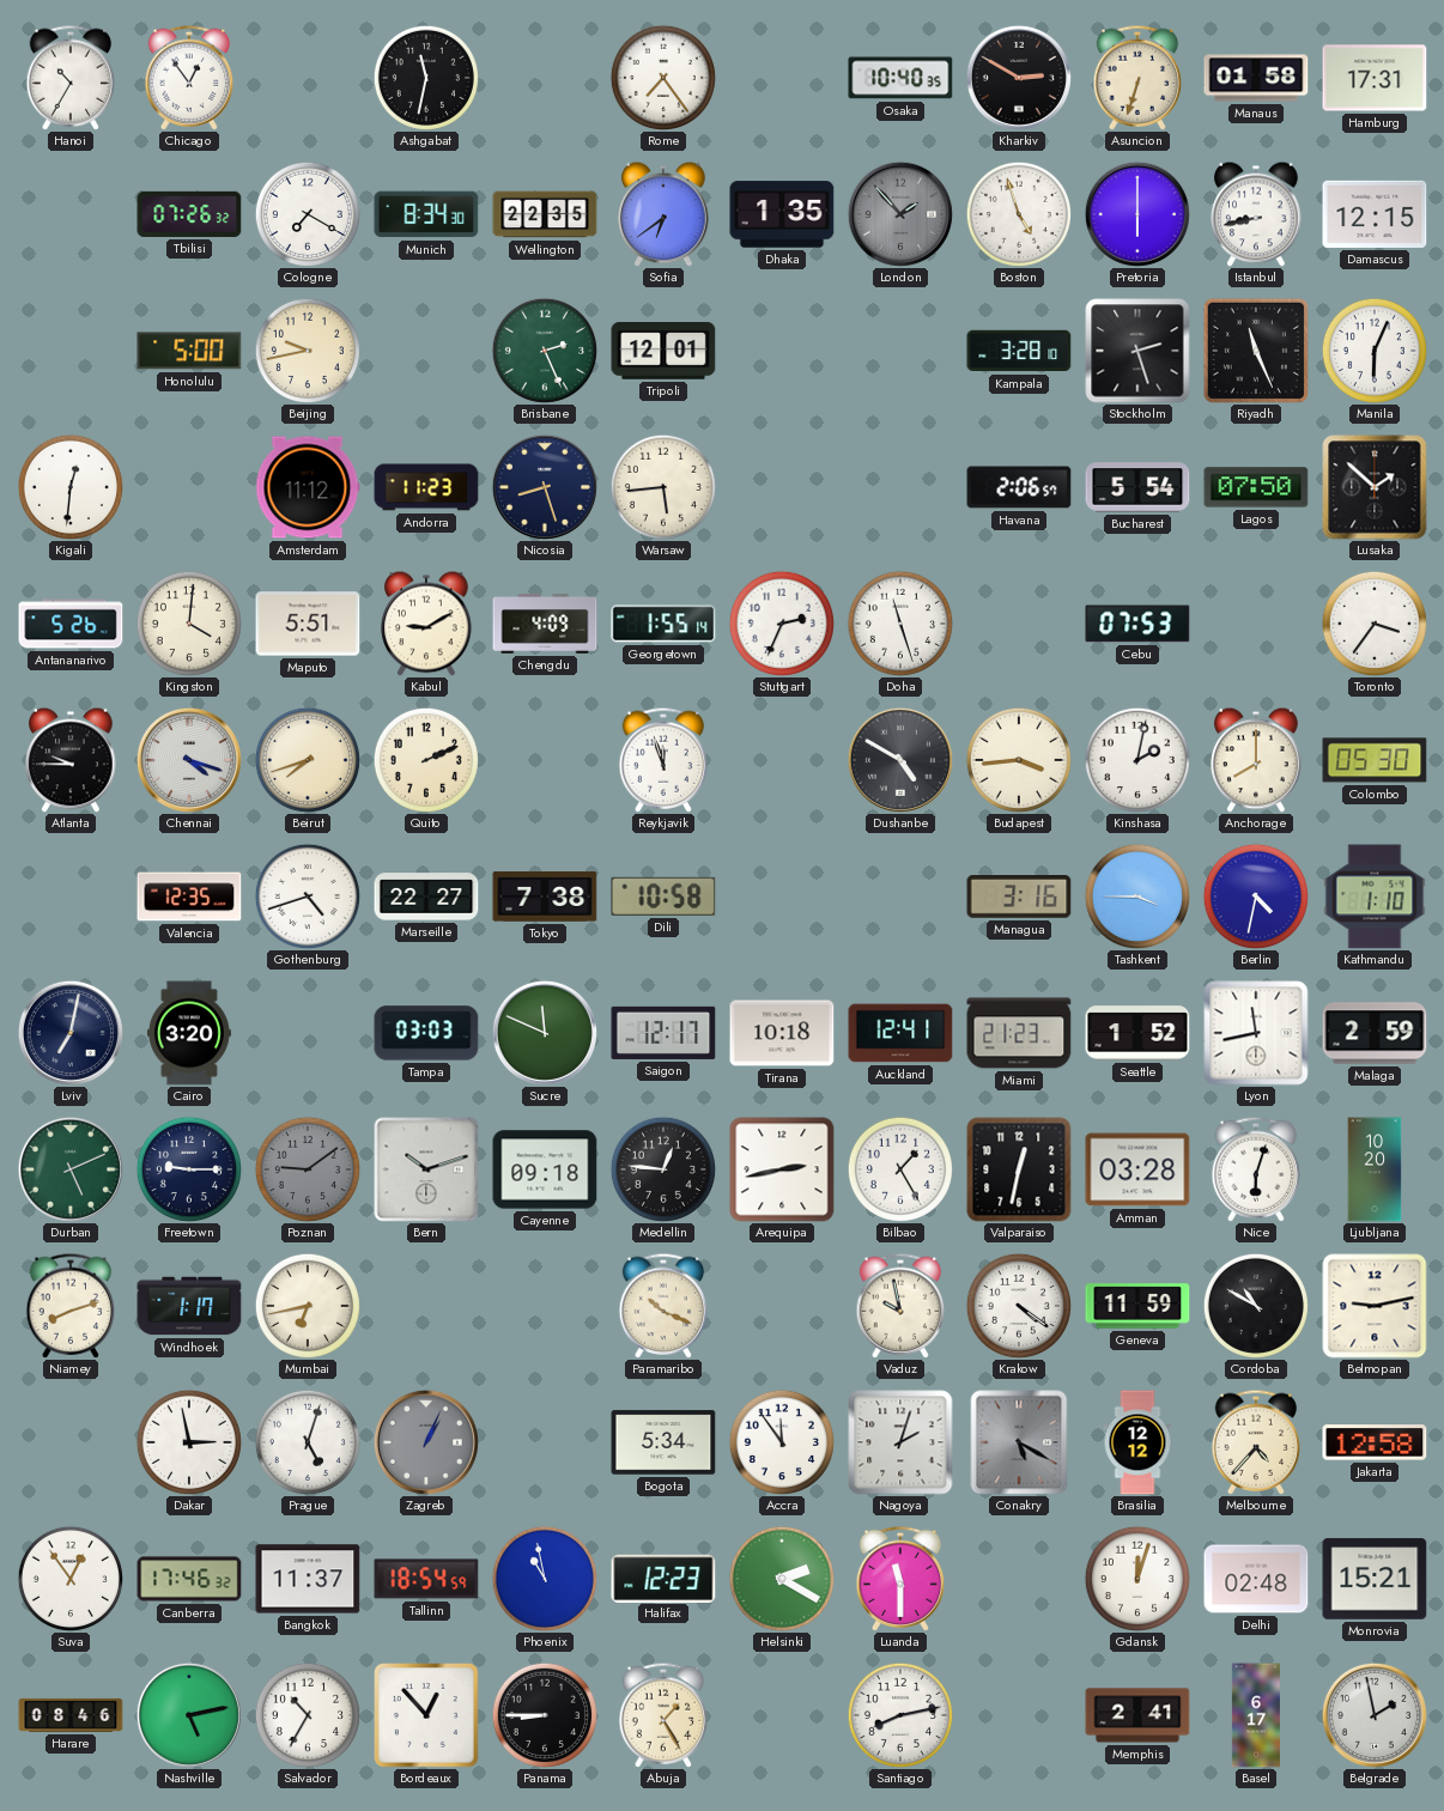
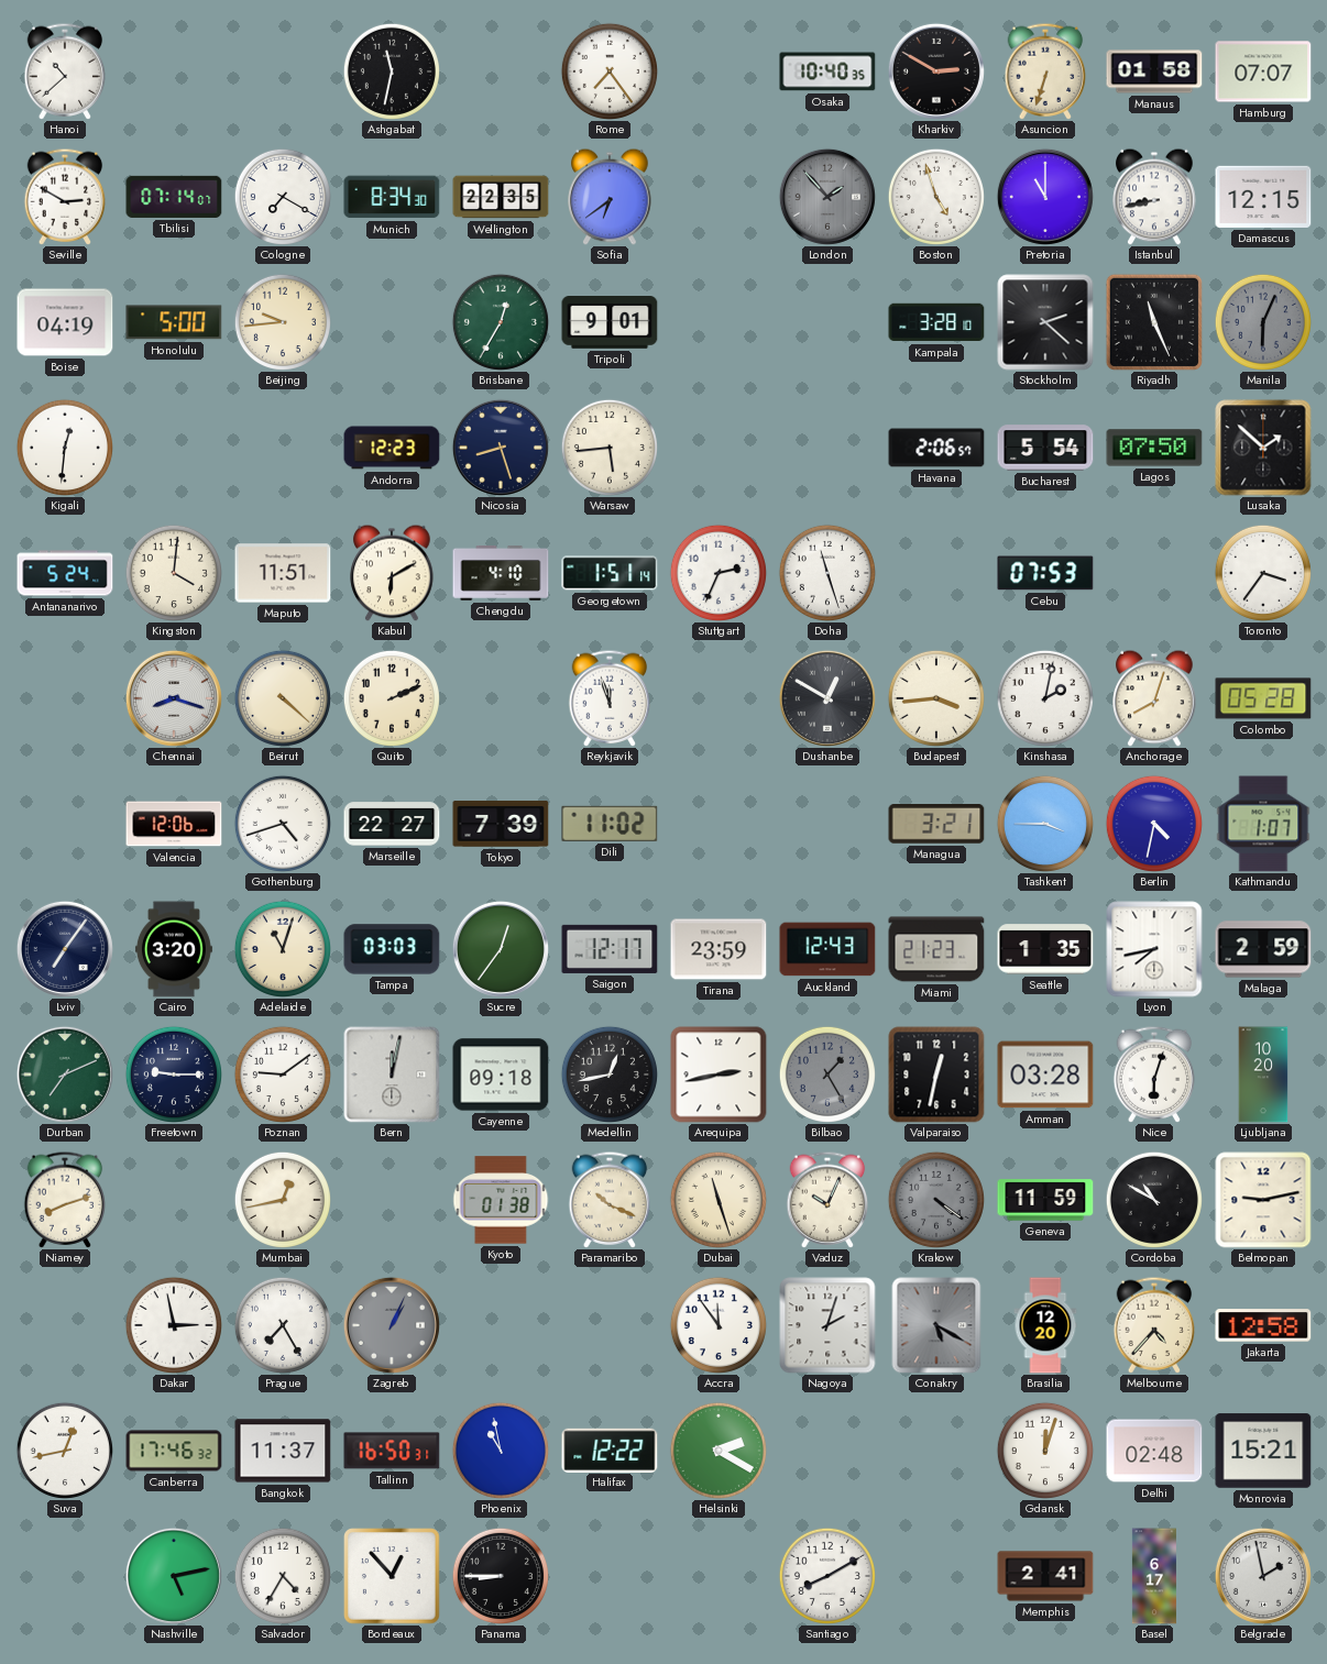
Hanoi: 10:35 -> 10:38 (65, 71)
Chicago: 12:54 -> none (189, 78)
Hamburg: 17:31 -> 07:07 (1263, 71)
Seville: none -> 2:50 (65, 197)
Tbilisi: 07:26 -> 07:14 (174, 197)
Dhaka: 1:35 -> none (782, 214)
Pretoria: 6:00 -> 11:00 (1045, 197)
Boise: none -> 04:19 (65, 322)
Beijing: 9:43 -> 9:44 (283, 322)
Brisbane: 2:26 -> 12:35 (501, 322)
Tripoli: 12:01 -> 9:01 (610, 323)
Stockholm: 2:27 -> 2:22 (1045, 322)
Manila dial: white -> grey (1263, 322)
Amsterdam: 11:12 -> none (308, 487)
Andorra: 11:23 -> 12:23 (392, 448)
Antananarivo: 5:26 -> 5:24 (65, 573)
Maputo: 5:51 -> 11:51 (283, 573)
Kabul: 9:10 -> 6:10 (392, 573)
Chengdu: 4:09 -> 4:10 (501, 574)
Georgetown: 1:55 -> 1:51 (610, 573)
Atlanta: 9:45 -> none (71, 760)
Chennai: 4:18 -> 8:18 (174, 698)
Beirut: 7:42 -> 4:22 (283, 698)
Dushanbe: 4:50 -> 12:50 (827, 698)
Anchorage: 8:00 -> 8:03 (1154, 698)
Colombo: 05:30 -> 05:28 (1263, 698)
Valencia: 12:35 -> 12:06 (174, 824)
Tokyo: 7:38 -> 7:39 (501, 824)
Dili: 10:58 -> 11:02 (610, 824)
Managua: 3:16 -> 3:21 (936, 825)
Kathmandu: 1:10 -> 1:07 (1263, 824)
Lviv: 7:02 -> 7:06 (65, 949)
Adelaide: none -> 11:03 (283, 949)
Sucre: 11:49 -> 12:36 (501, 949)
Tirana: 10:18 -> 23:59 (719, 949)
Auckland: 12:41 -> 12:43 (827, 949)
Seattle: 1:52 -> 1:35 (1045, 949)
Lyon: 11:43 -> 7:43 (1154, 949)
Durban: 5:11 -> 7:11 (65, 1075)
Poznan dial: grey -> white (283, 1075)
Bern: 10:12 -> 12:02 (392, 1075)
Medellin: 12:46 -> 12:43 (610, 1075)
Bilbao dial: white -> grey (827, 1075)
Windhoek: 1:17 -> none (189, 1306)
Mumbai: 6:43 -> 12:43 (283, 1200)
Kyoto: none -> 01:38 (501, 1200)
Dubai: none -> 11:27 (719, 1200)
Vaduz: 9:58 -> 10:04 (827, 1200)
Krakow dial: white -> grey (936, 1200)
Prague: 5:03 -> 7:25 (283, 1325)
Bogota: 5:34 -> none (663, 1442)
Brasilia: 12:12 -> 12:20 (1045, 1325)
Suva: 12:54 -> 12:43 (65, 1451)
Tallinn: 18:54 -> 16:50 (392, 1451)
Halifax: 12:23 -> 12:22 (610, 1450)
Luanda: 11:30 -> none (900, 1579)
Harare: 08:46 -> none (71, 1715)
Salvador: 10:35 -> 4:35 (283, 1576)
Abuja: 1:25 -> none (663, 1715)
Santiago: 8:13 -> 8:10 (827, 1576)
